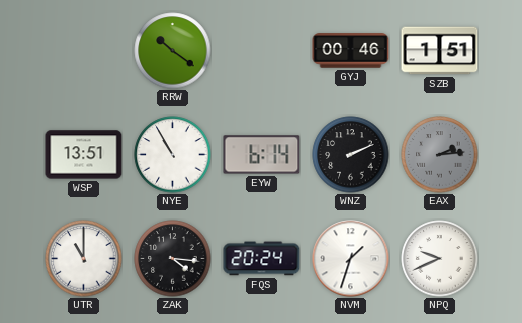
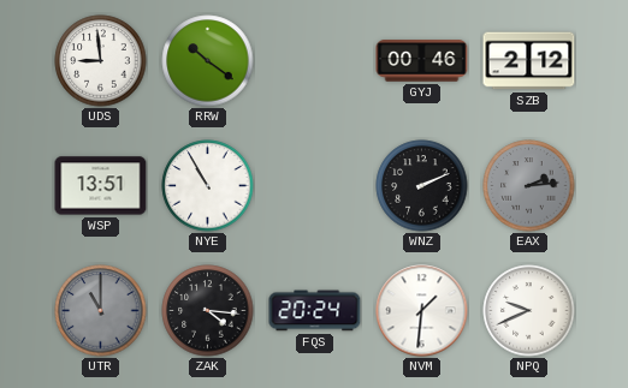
UDS: none -> 8:59 (101, 61)
SZB: 1:51 -> 2:12 (529, 61)
EYW: 6:14 -> none (262, 155)
UTR dial: white -> grey (101, 311)
NVM: 1:33 -> 1:31 (422, 311)
